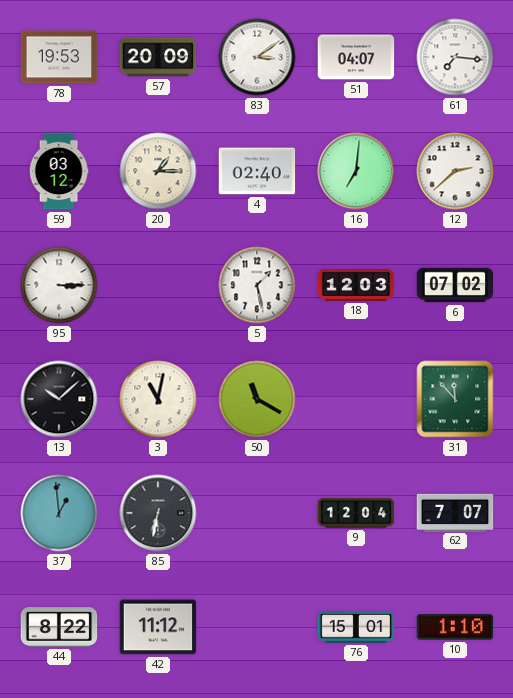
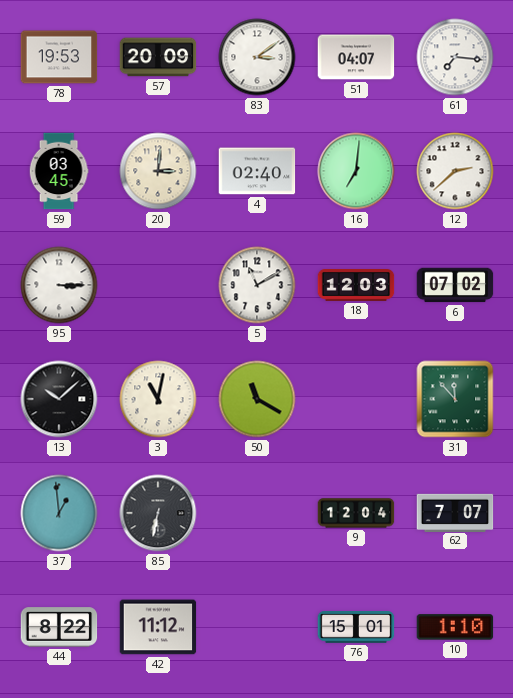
59: 03:12 -> 03:45 (59, 171)
20: 1:15 -> 3:01 (158, 171)
5: 1:28 -> 11:10 (257, 285)
